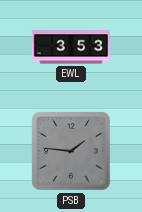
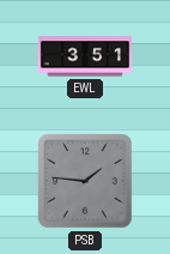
EWL: 3:53 -> 3:51 (84, 56)
